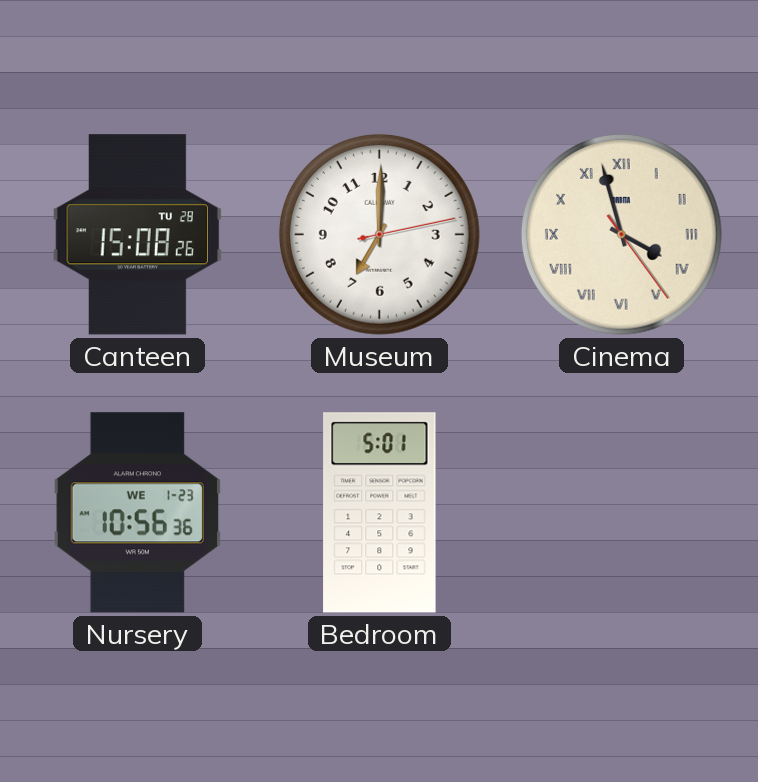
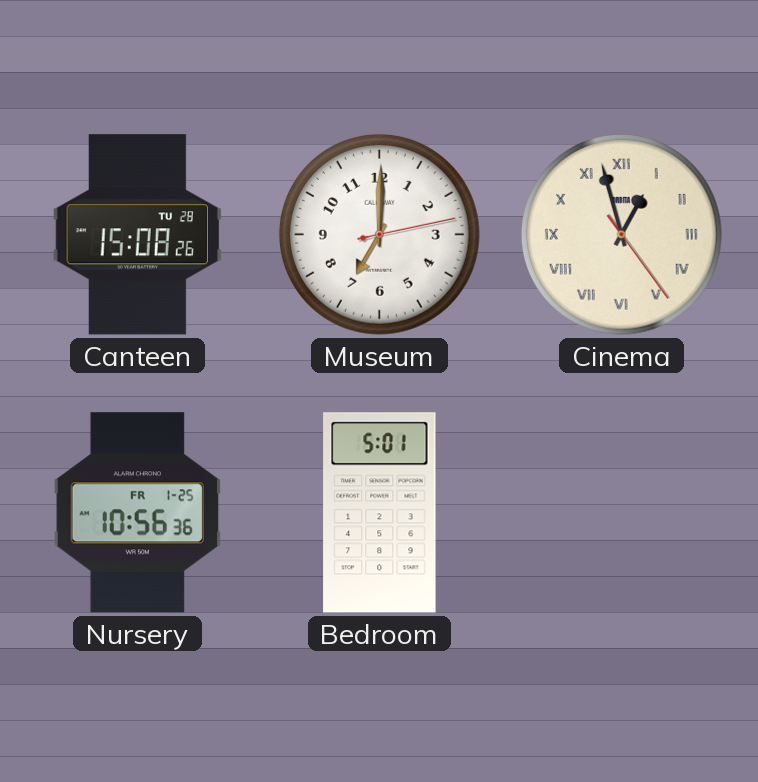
Cinema: 3:57 -> 12:57 (621, 234)
Nursery date: WE 1-23 -> FR 1-25 (137, 513)
